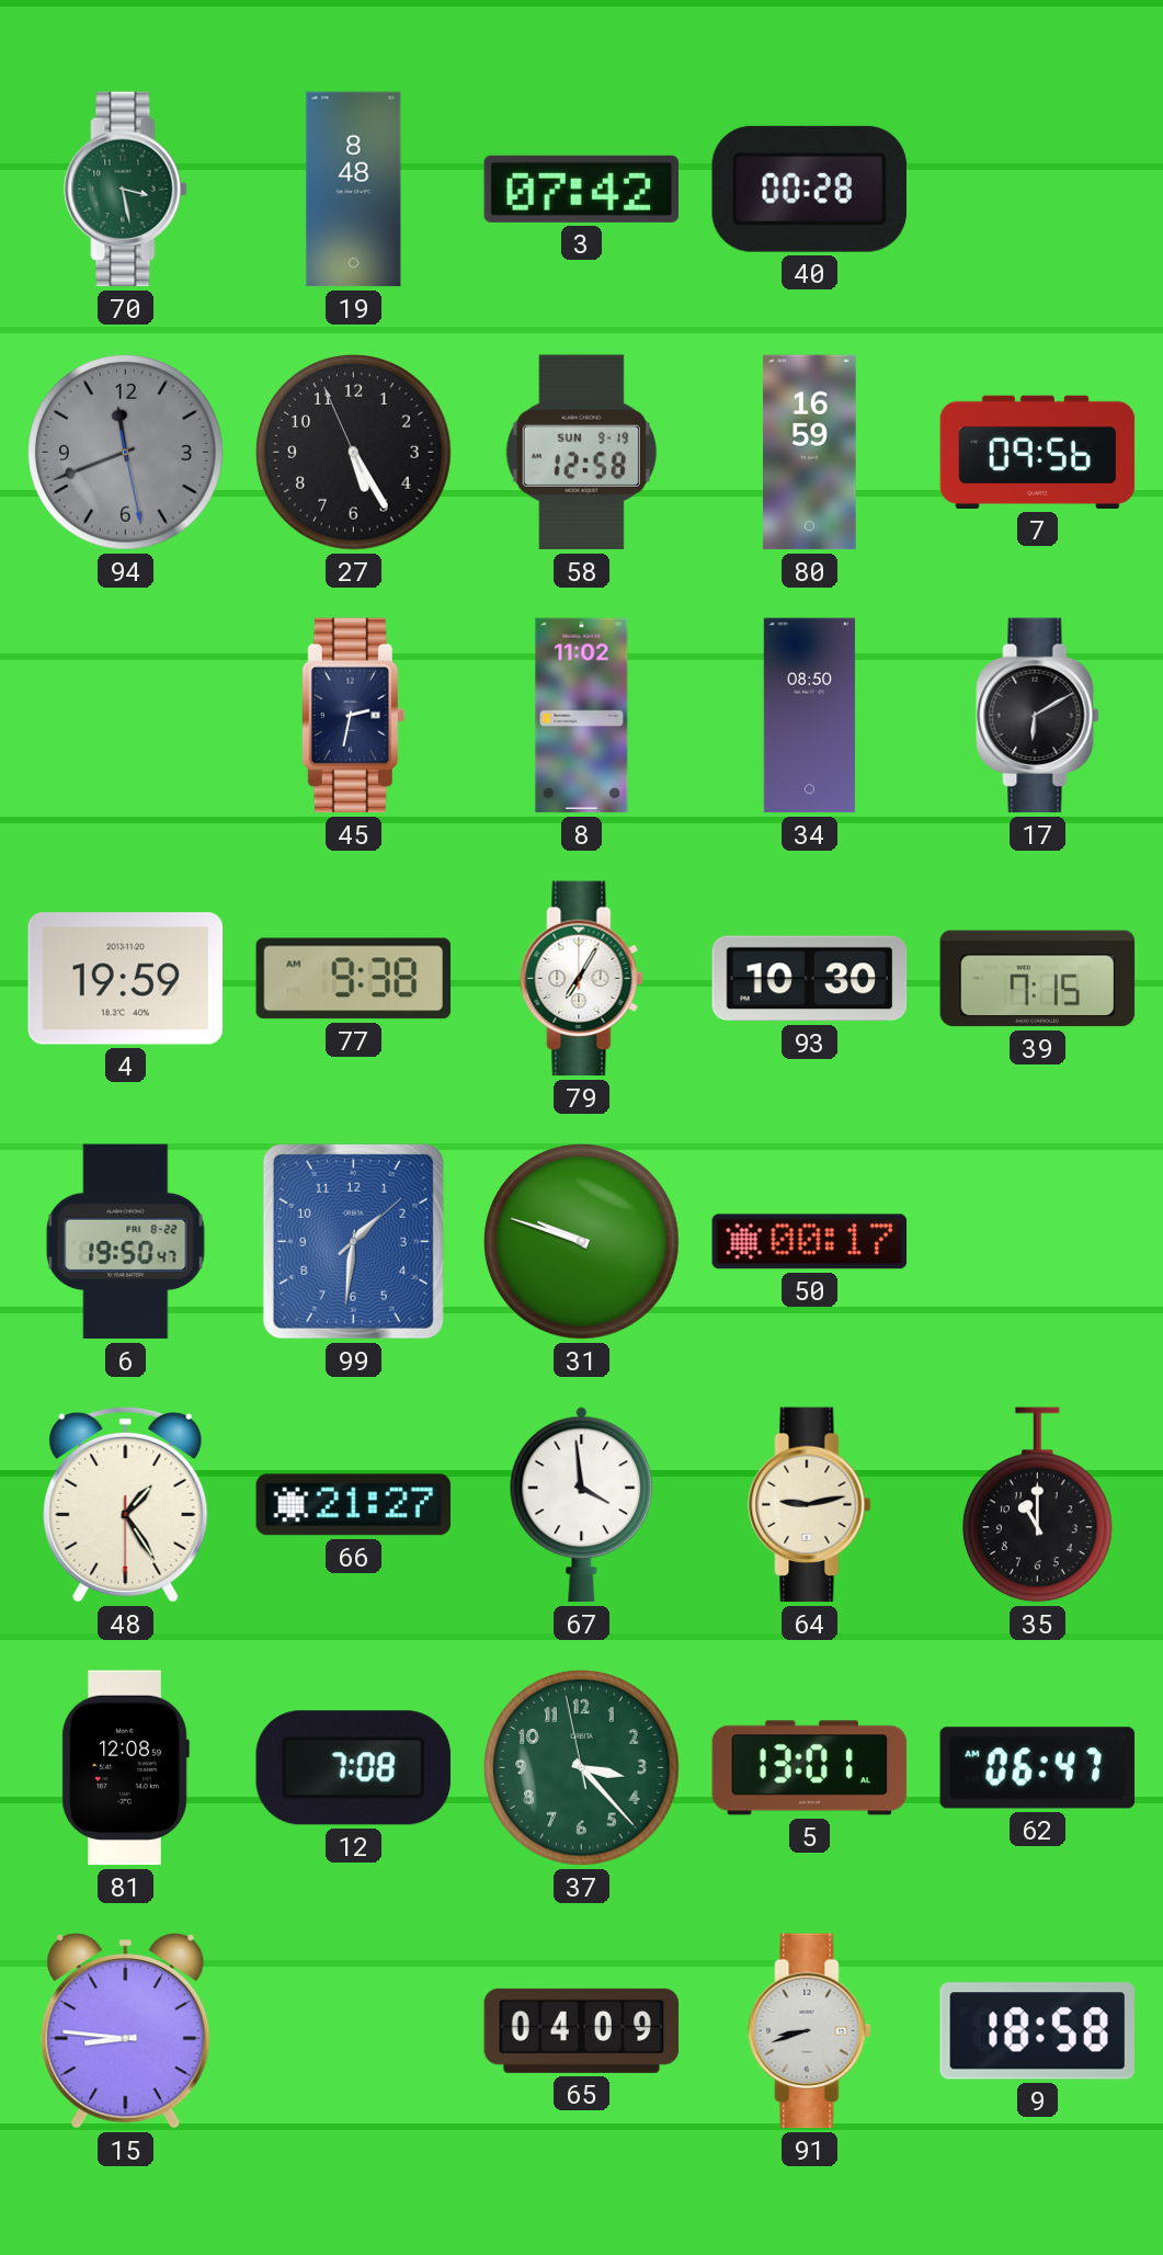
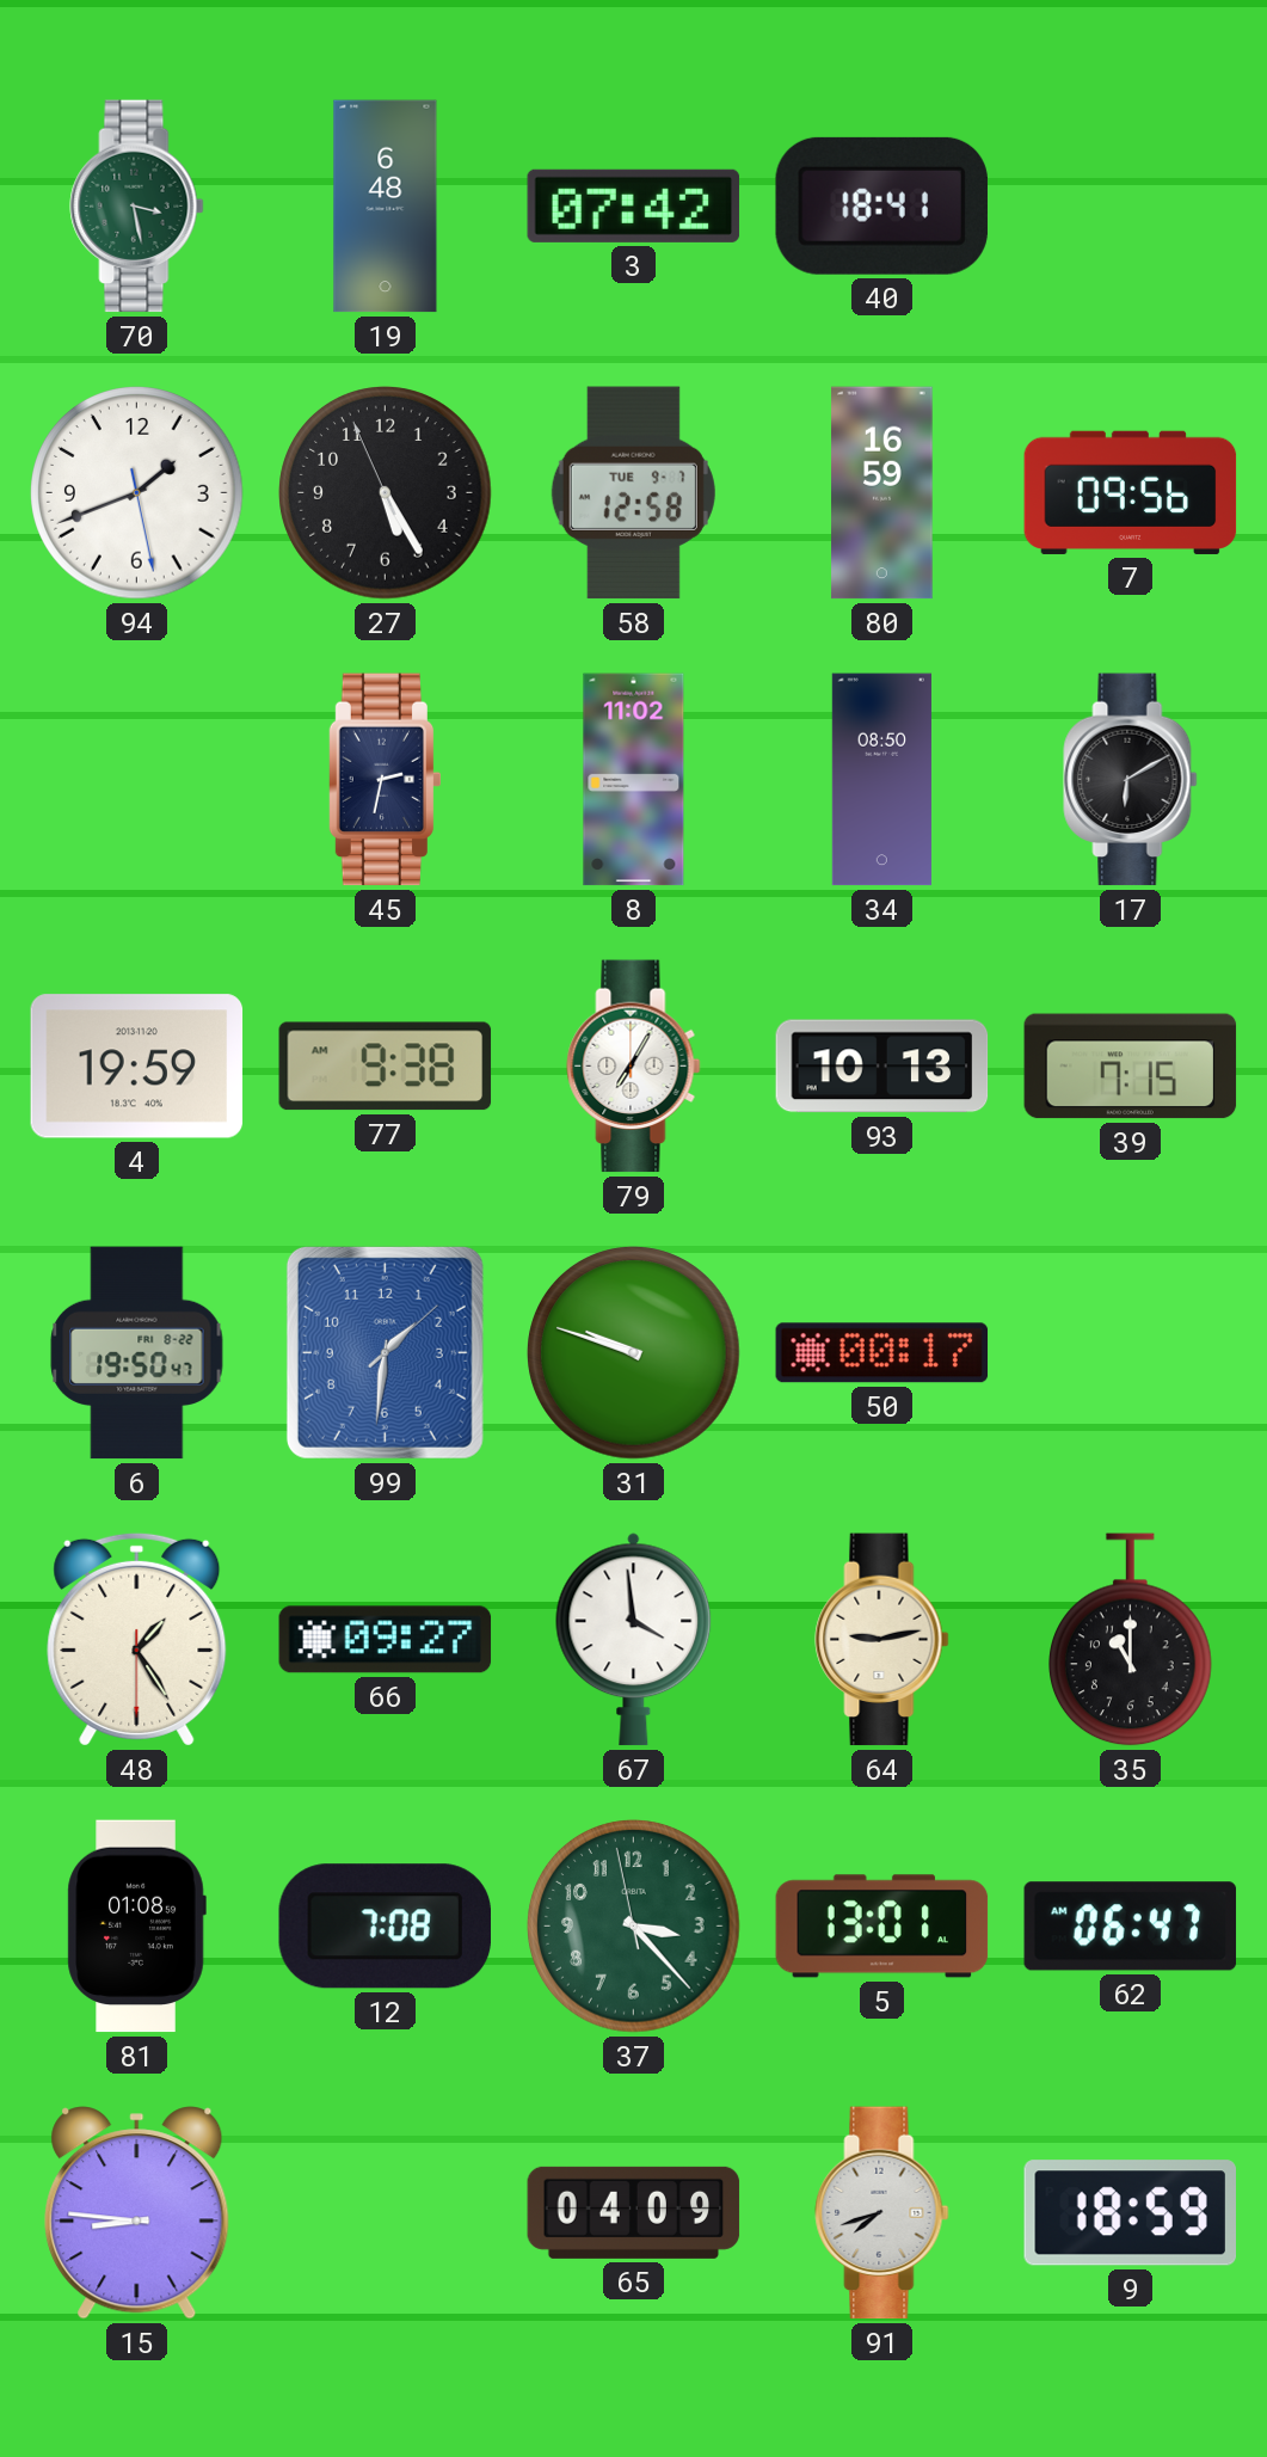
19: 8:48 -> 6:48 (386, 207)
40: 00:28 -> 18:41 (881, 205)
94: 11:41 -> 1:41 (137, 493)
94 dial: grey -> white (137, 493)
58 date: SUN 9-19 -> TUE 9-7 (633, 493)
93: 10:30 -> 10:13 (882, 1067)
66: 21:27 -> 09:27 (386, 1640)
81: 12:08 -> 01:08 (136, 1927)
91: 8:42 -> 7:42 (882, 2213)
9: 18:58 -> 18:59 (1130, 2213)
